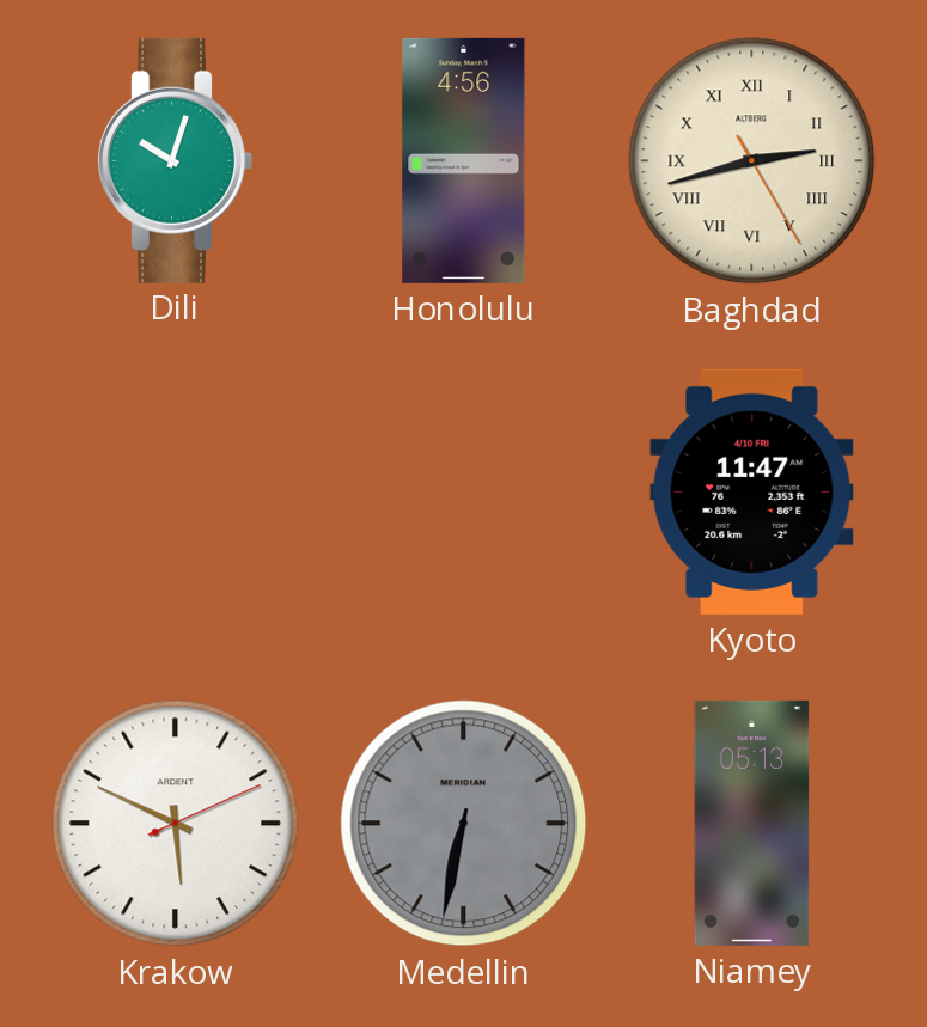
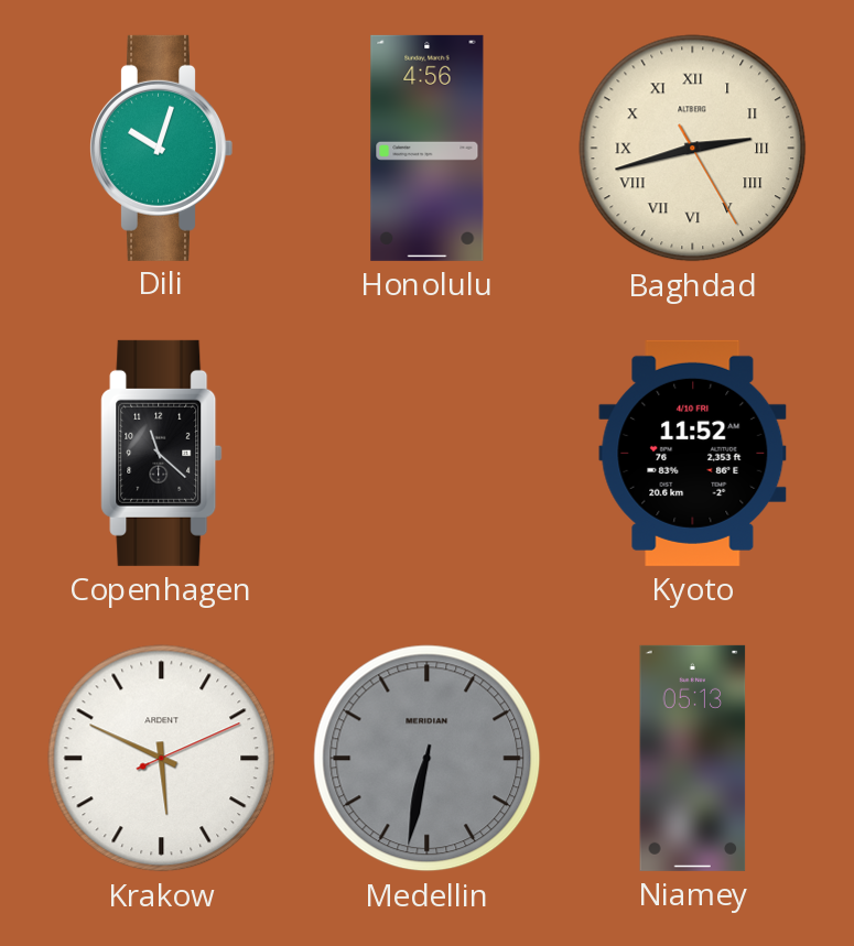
Copenhagen: none -> 11:22 (162, 453)
Kyoto: 11:47 -> 11:52 (693, 453)
